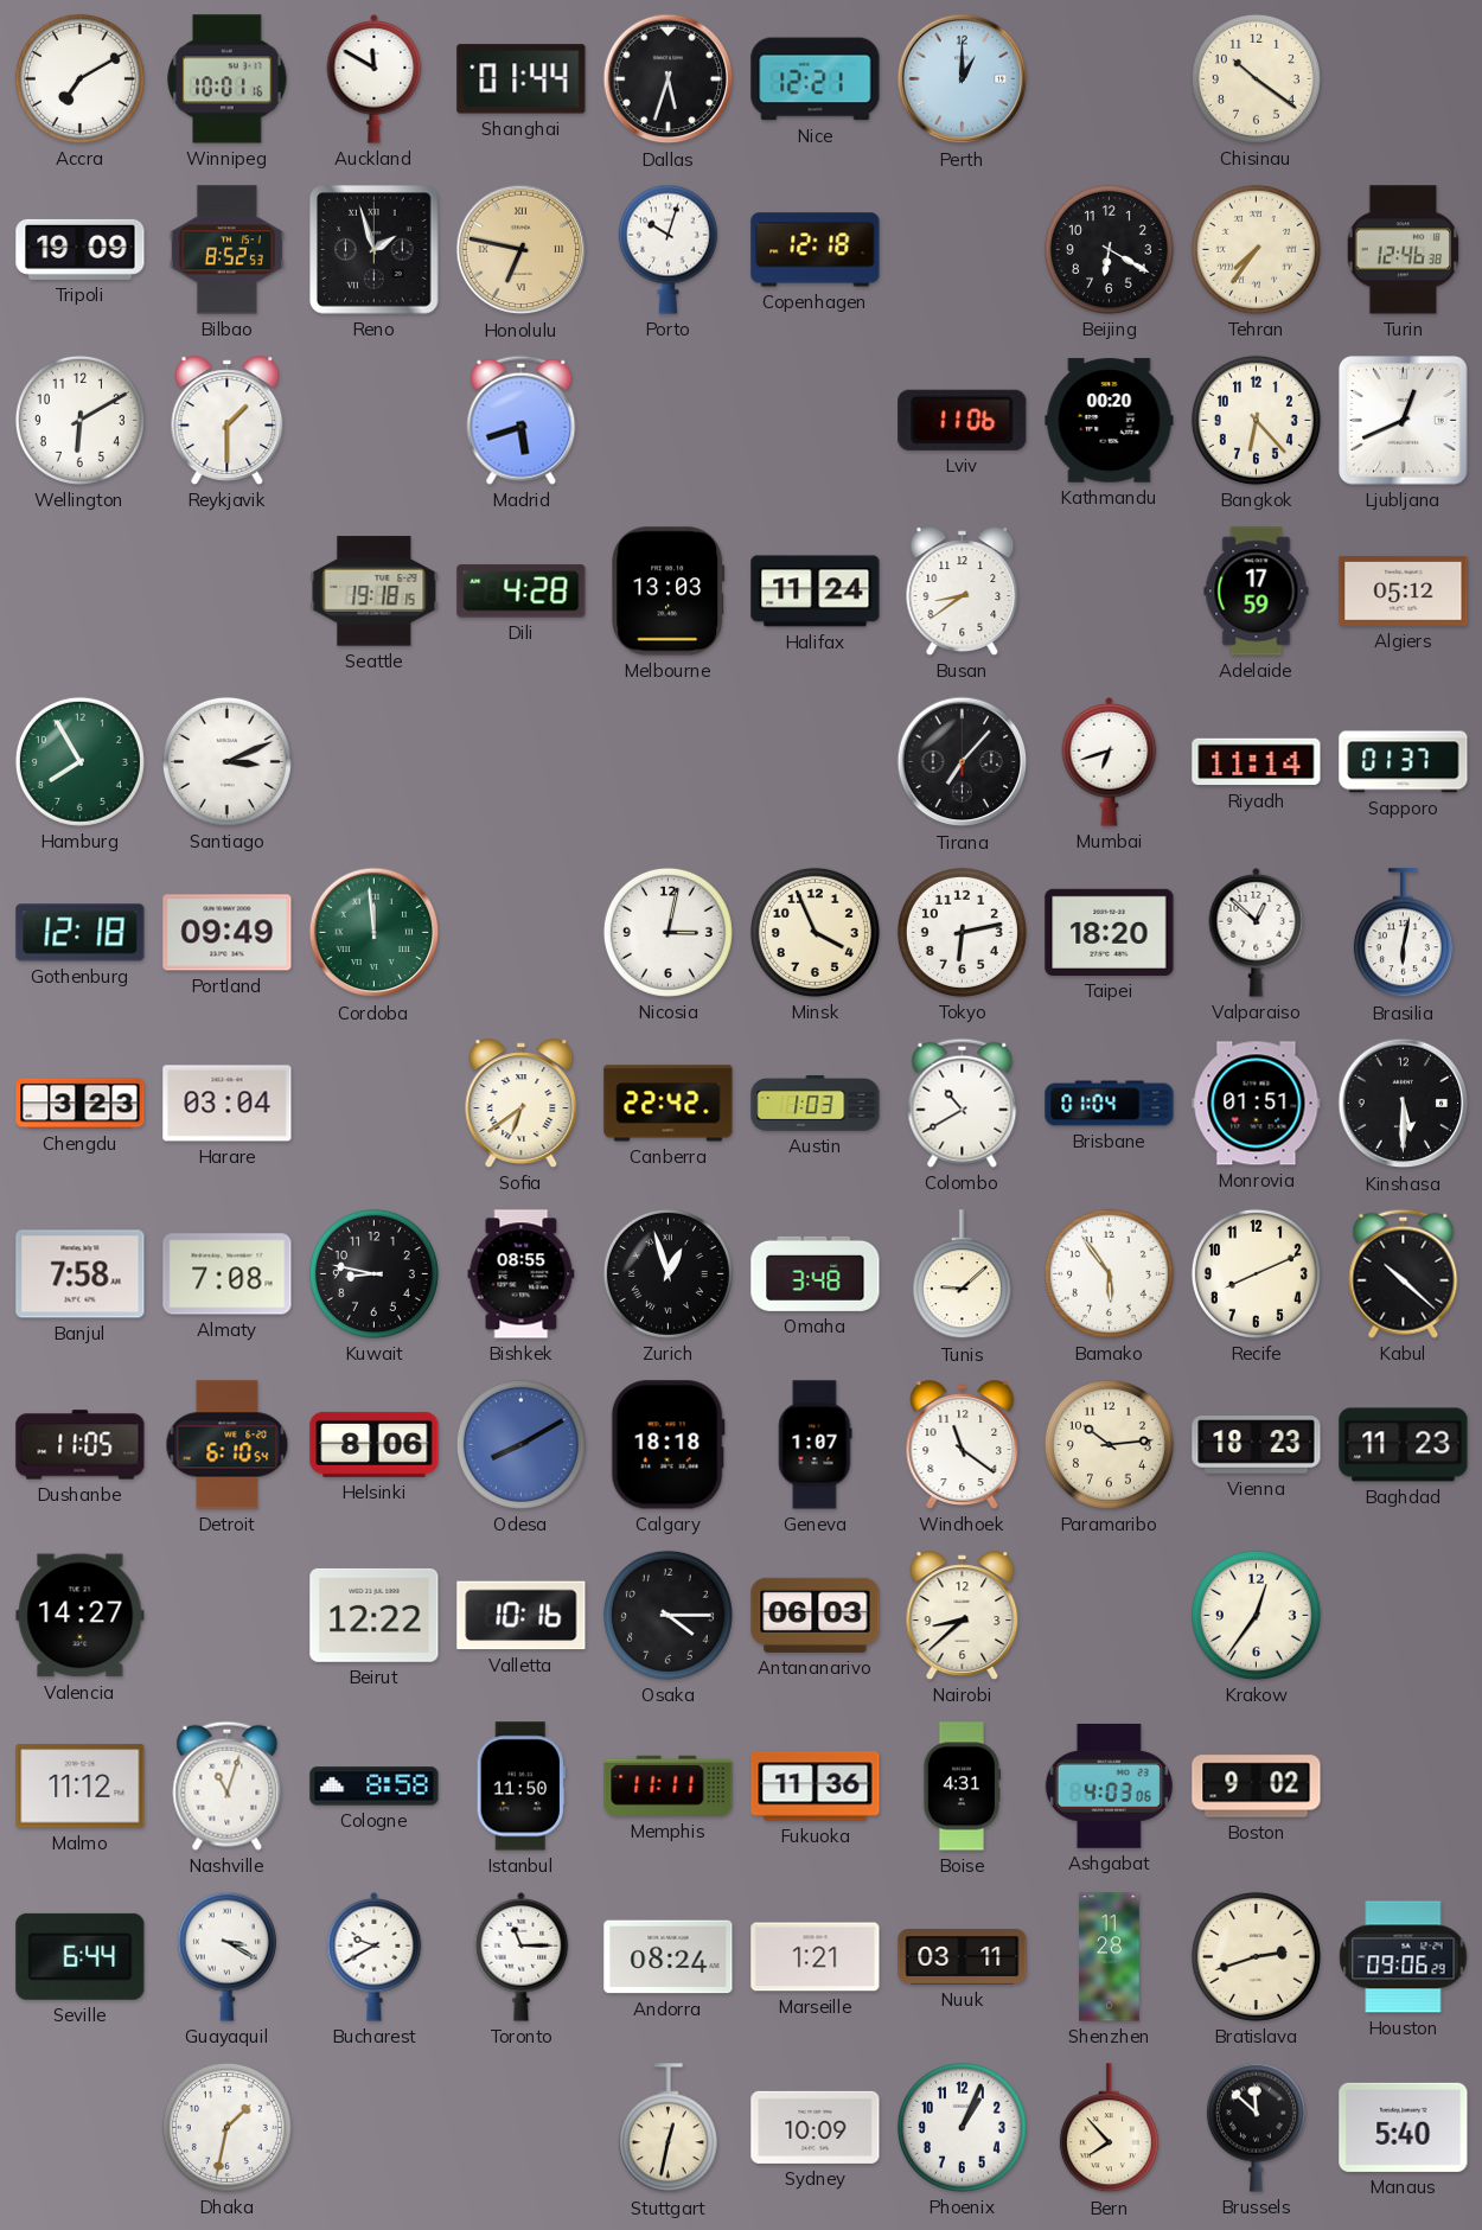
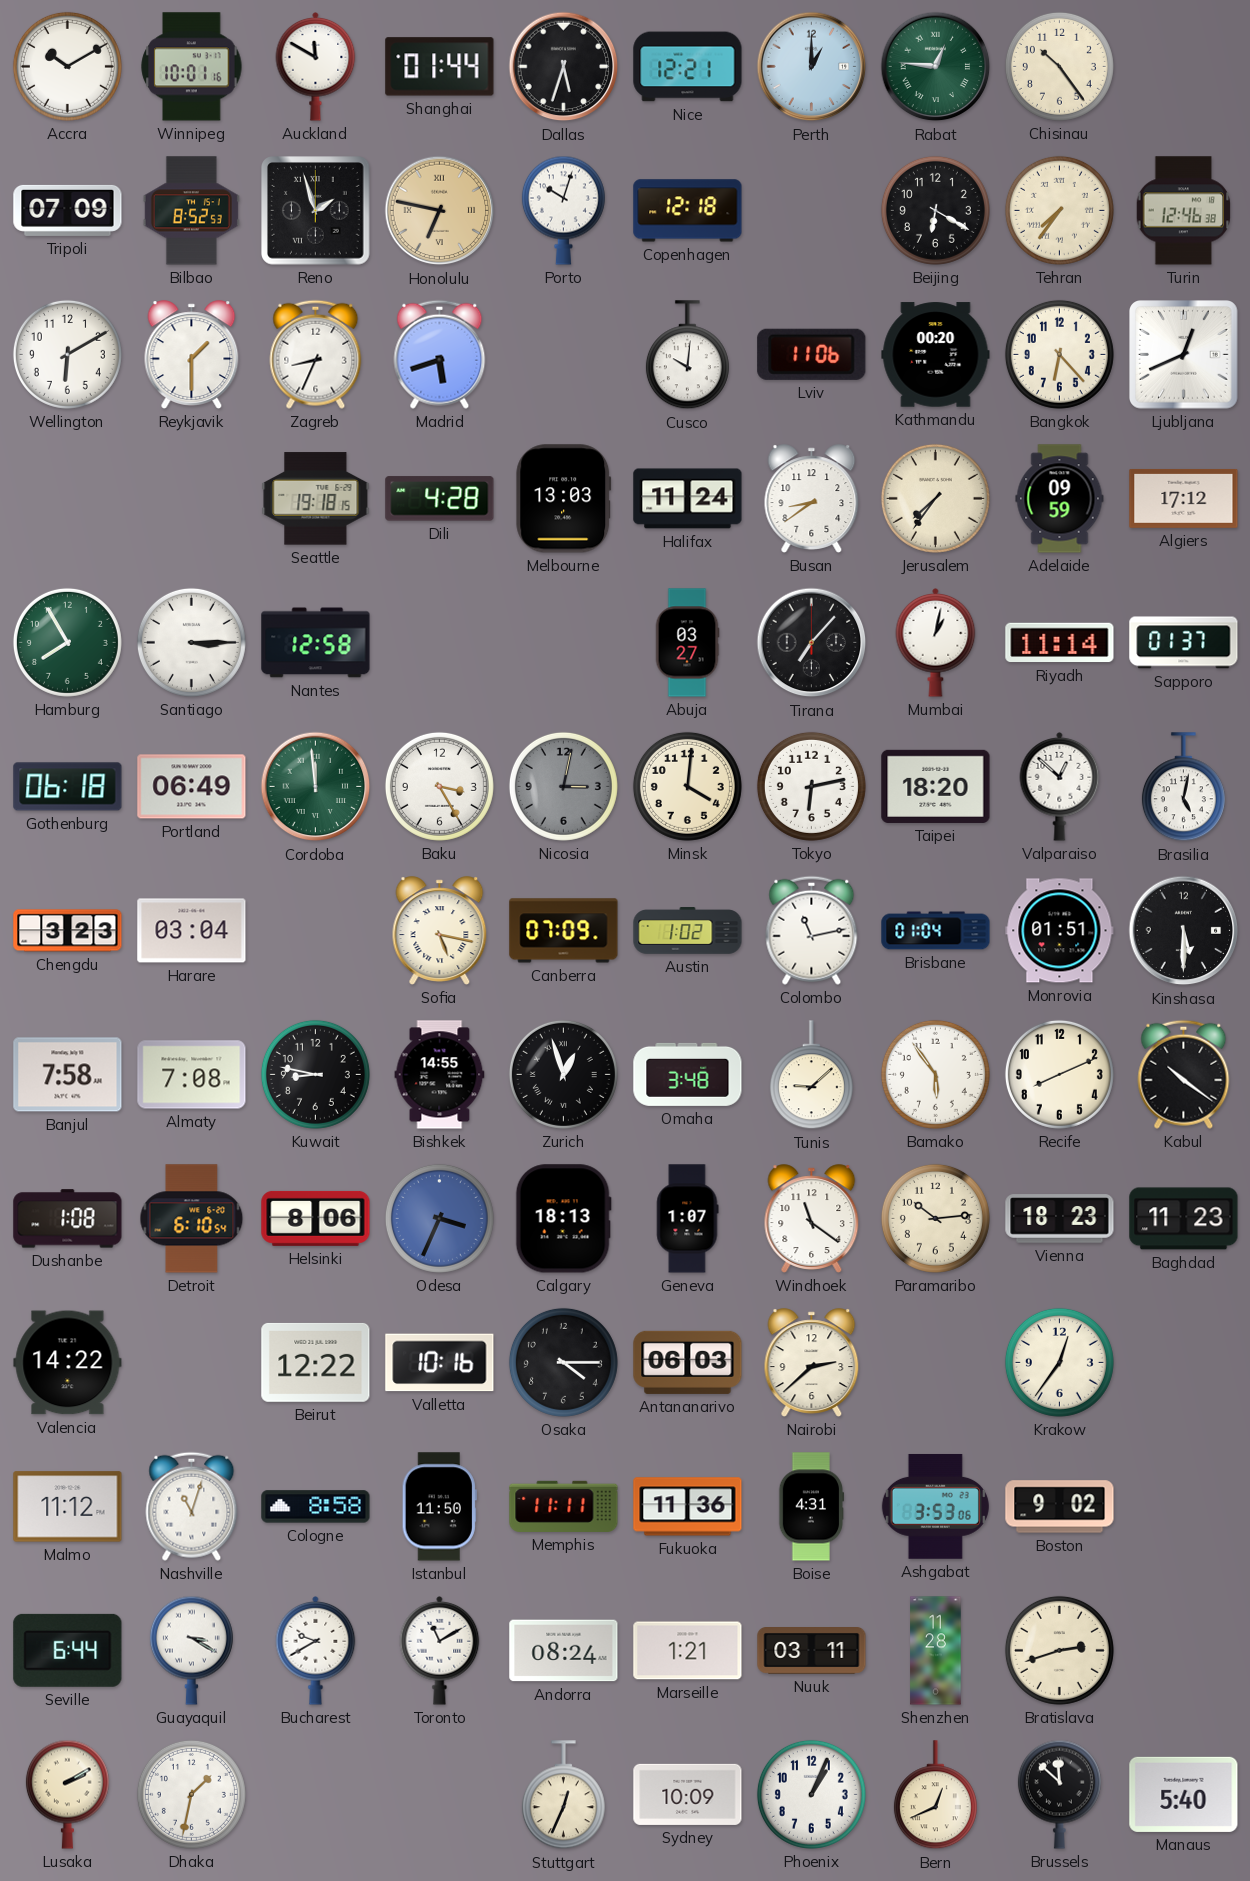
Accra: 7:10 -> 10:10 (67, 66)
Rabat: none -> 12:46 (936, 67)
Chisinau: 10:21 -> 10:24 (1059, 66)
Tripoli: 19:09 -> 07:09 (68, 210)
Zagreb: none -> 8:34 (316, 354)
Cusco: none -> 10:01 (687, 355)
Jerusalem: none -> 7:36 (935, 498)
Adelaide: 17:59 -> 09:59 (1060, 499)
Algiers: 05:12 -> 17:12 (1184, 498)
Santiago: 3:11 -> 3:15 (191, 642)
Nantes: none -> 12:58 (316, 643)
Abuja: none -> 03:27 (687, 643)
Mumbai: 6:42 -> 1:02 (936, 643)
Gothenburg: 12:18 -> 06:18 (68, 787)
Portland: 09:49 -> 06:49 (192, 787)
Baku: none -> 3:25 (439, 786)
Nicosia dial: white -> grey (563, 786)
Minsk: 3:56 -> 4:01 (687, 786)
Brasilia: 6:02 -> 5:02 (1183, 787)
Sofia: 6:39 -> 5:17 (440, 931)
Canberra: 22:42 -> 07:09 (564, 931)
Austin: 1:03 -> 1:02 (688, 931)
Colombo: 10:40 -> 11:13 (812, 930)
Bishkek: 08:55 -> 14:55 (440, 1075)
Kabul: 10:22 -> 10:21 (1184, 1074)
Dushanbe: 11:05 -> 1:08 (68, 1219)
Odesa: 8:10 -> 3:34 (439, 1218)
Calgary: 18:18 -> 18:13 (563, 1219)
Valencia: 14:27 -> 14:22 (68, 1363)
Nairobi: 8:38 -> 2:38 (812, 1363)
Ashgabat: 4:03 -> 3:53 (935, 1506)
Toronto: 11:15 -> 11:10 (440, 1651)
Houston: 09:06 -> none (1404, 1957)
Lusaka: none -> 2:10 (67, 1794)
Stuttgart: 12:32 -> 12:34 (563, 1795)
Bern: 7:53 -> 12:41 (935, 1795)
